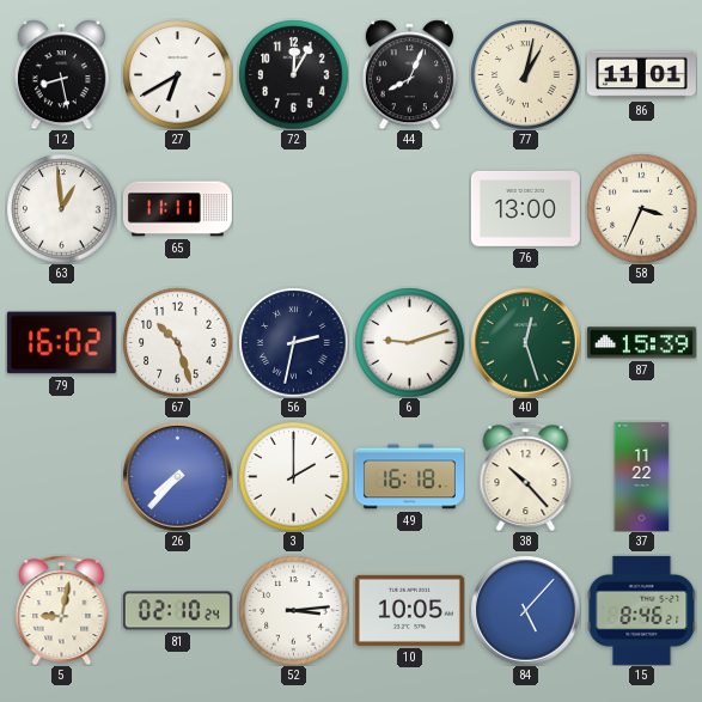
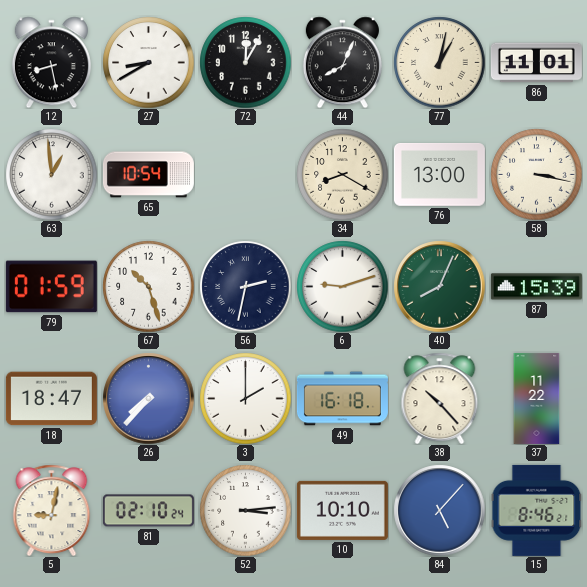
27: 6:40 -> 8:40 (148, 62)
65: 11:11 -> 10:54 (148, 175)
34: none -> 8:20 (342, 174)
58: 3:34 -> 3:17 (536, 174)
79: 16:02 -> 01:59 (51, 287)
40: 12:27 -> 8:04 (439, 286)
18: none -> 18:47 (51, 399)
10: 10:05 -> 10:10 (342, 510)
